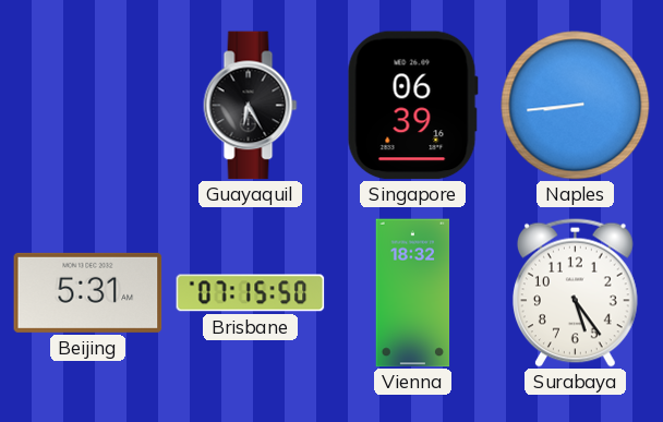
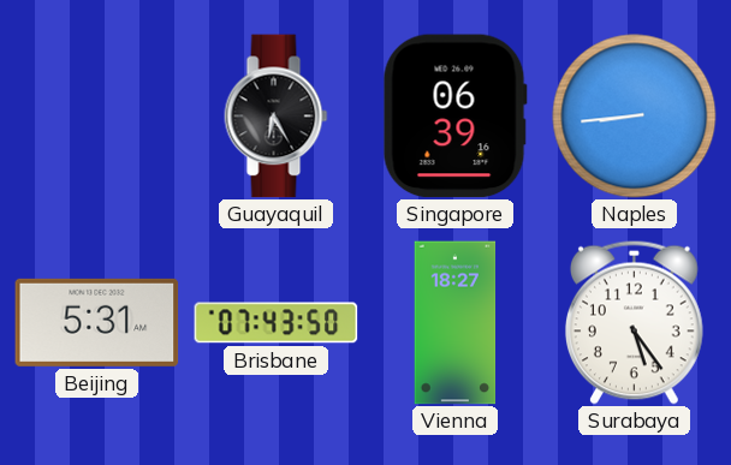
Brisbane: 07:15 -> 07:43 (277, 323)
Vienna: 18:32 -> 18:27 (456, 323)
